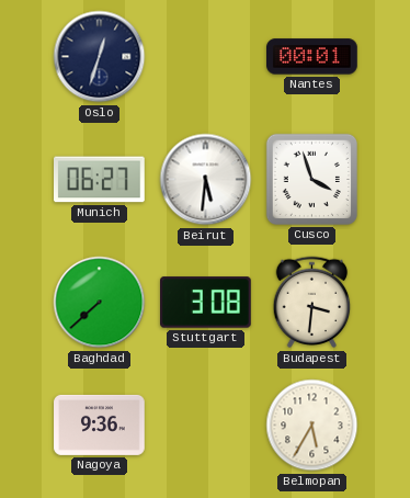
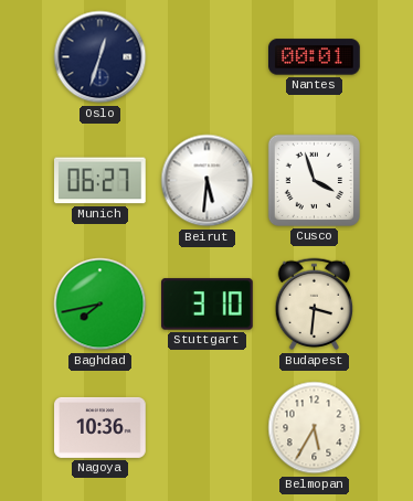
Baghdad: 7:38 -> 7:43 (100, 305)
Stuttgart: 3:08 -> 3:10 (208, 305)
Nagoya: 9:36 -> 10:36 (100, 427)
